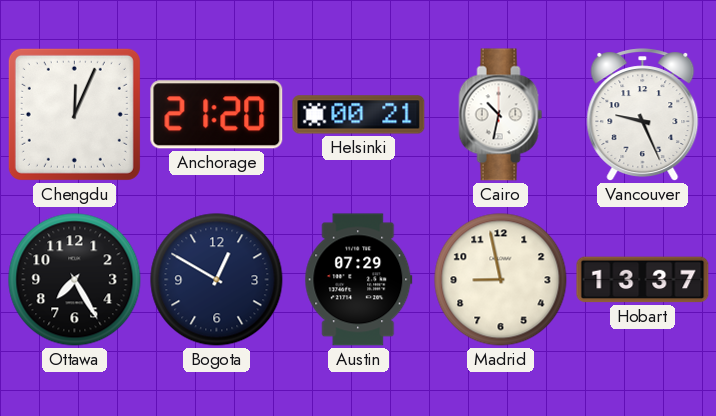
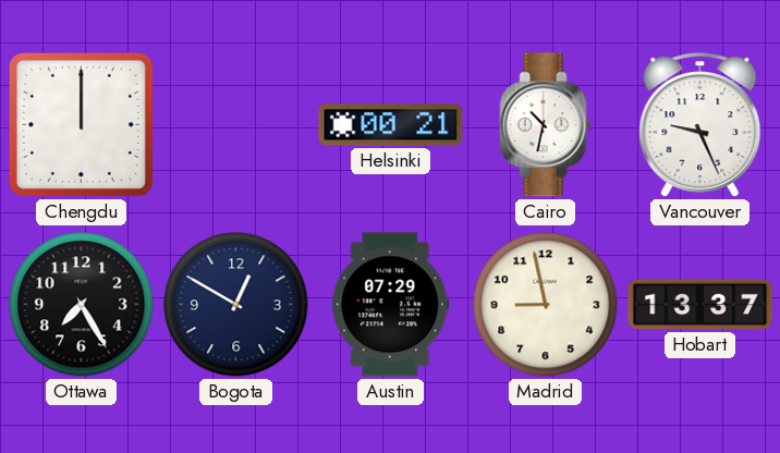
Chengdu: 12:04 -> 12:00 (81, 124)
Anchorage: 21:20 -> none (217, 115)
